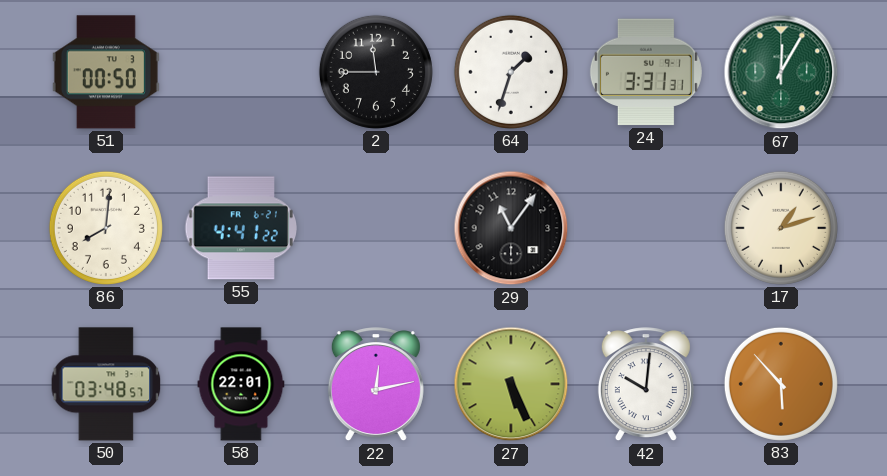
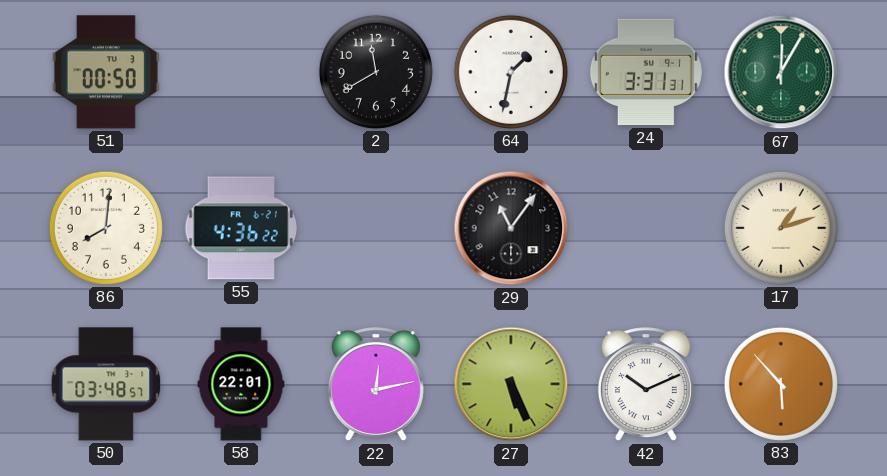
2: 11:45 -> 11:40 (376, 72)
64: 1:33 -> 1:32 (511, 72)
55: 4:41 -> 4:36 (240, 228)
42: 10:01 -> 10:11 (646, 385)
